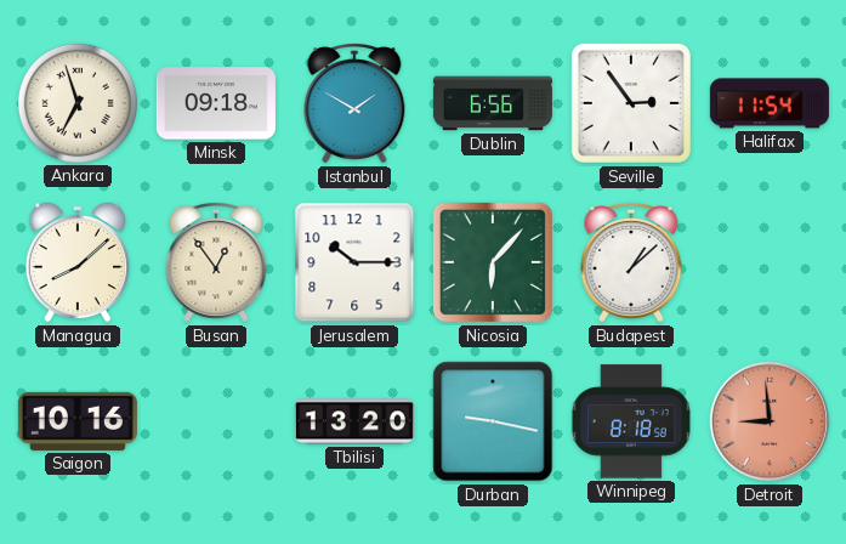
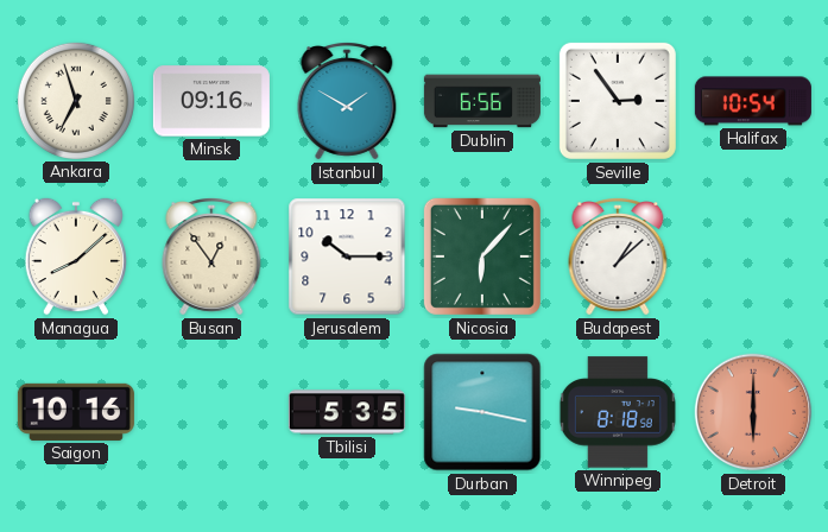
Minsk: 09:18 -> 09:16 (211, 101)
Halifax: 11:54 -> 10:54 (753, 101)
Tbilisi: 13:20 -> 5:35 (347, 412)
Detroit: 8:59 -> 6:00 (753, 412)
